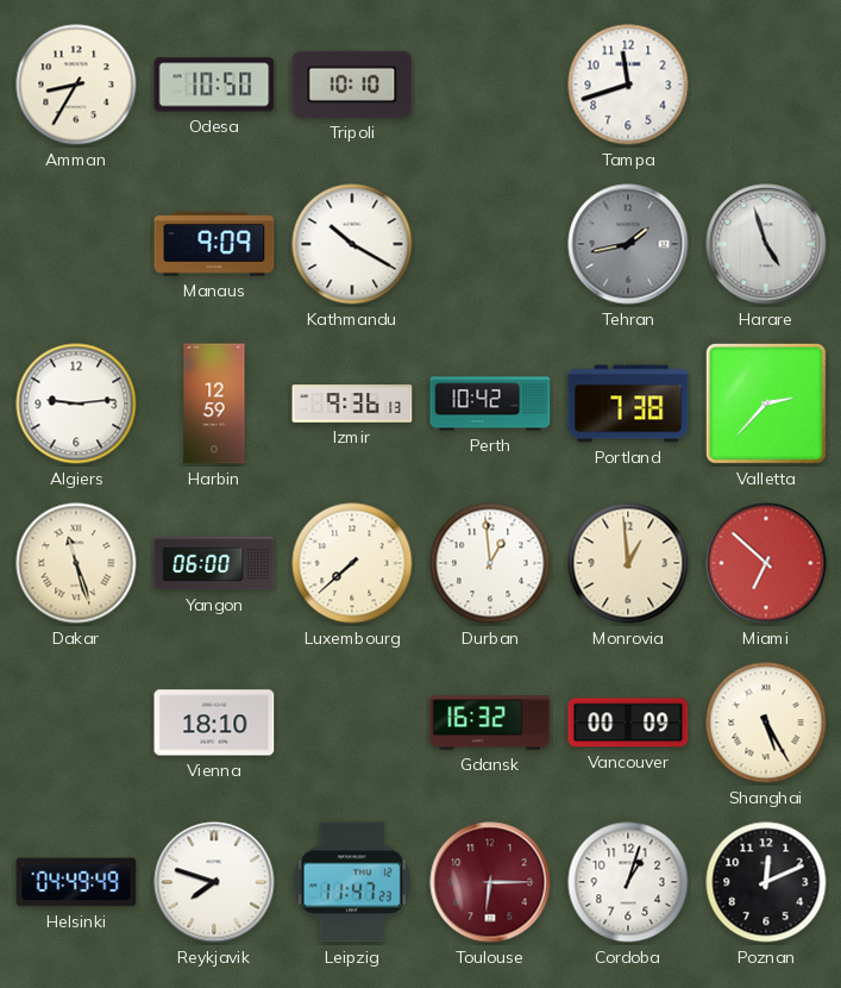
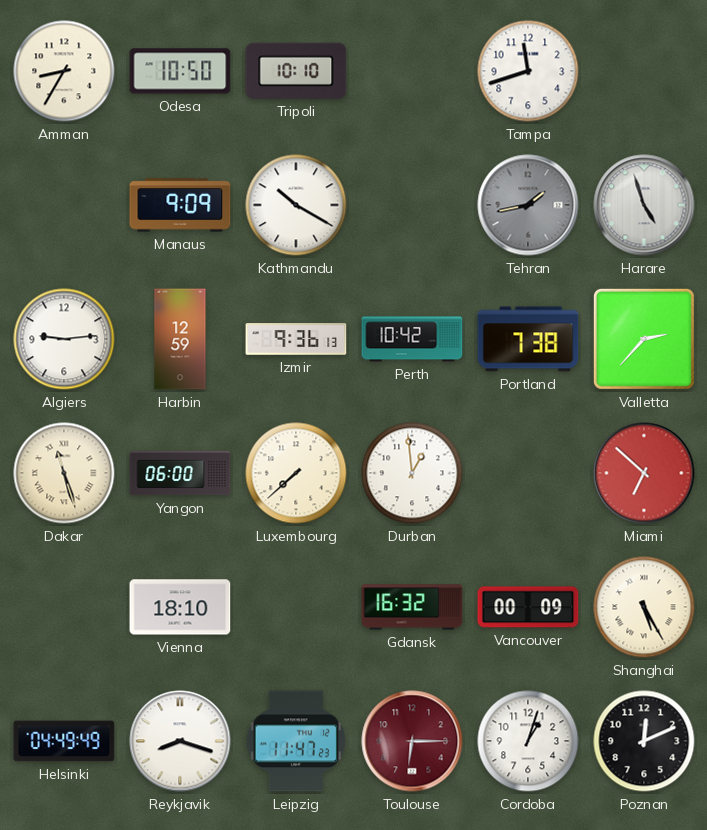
Monrovia: 12:59 -> none (628, 563)
Reykjavik: 7:48 -> 8:18 (180, 741)
